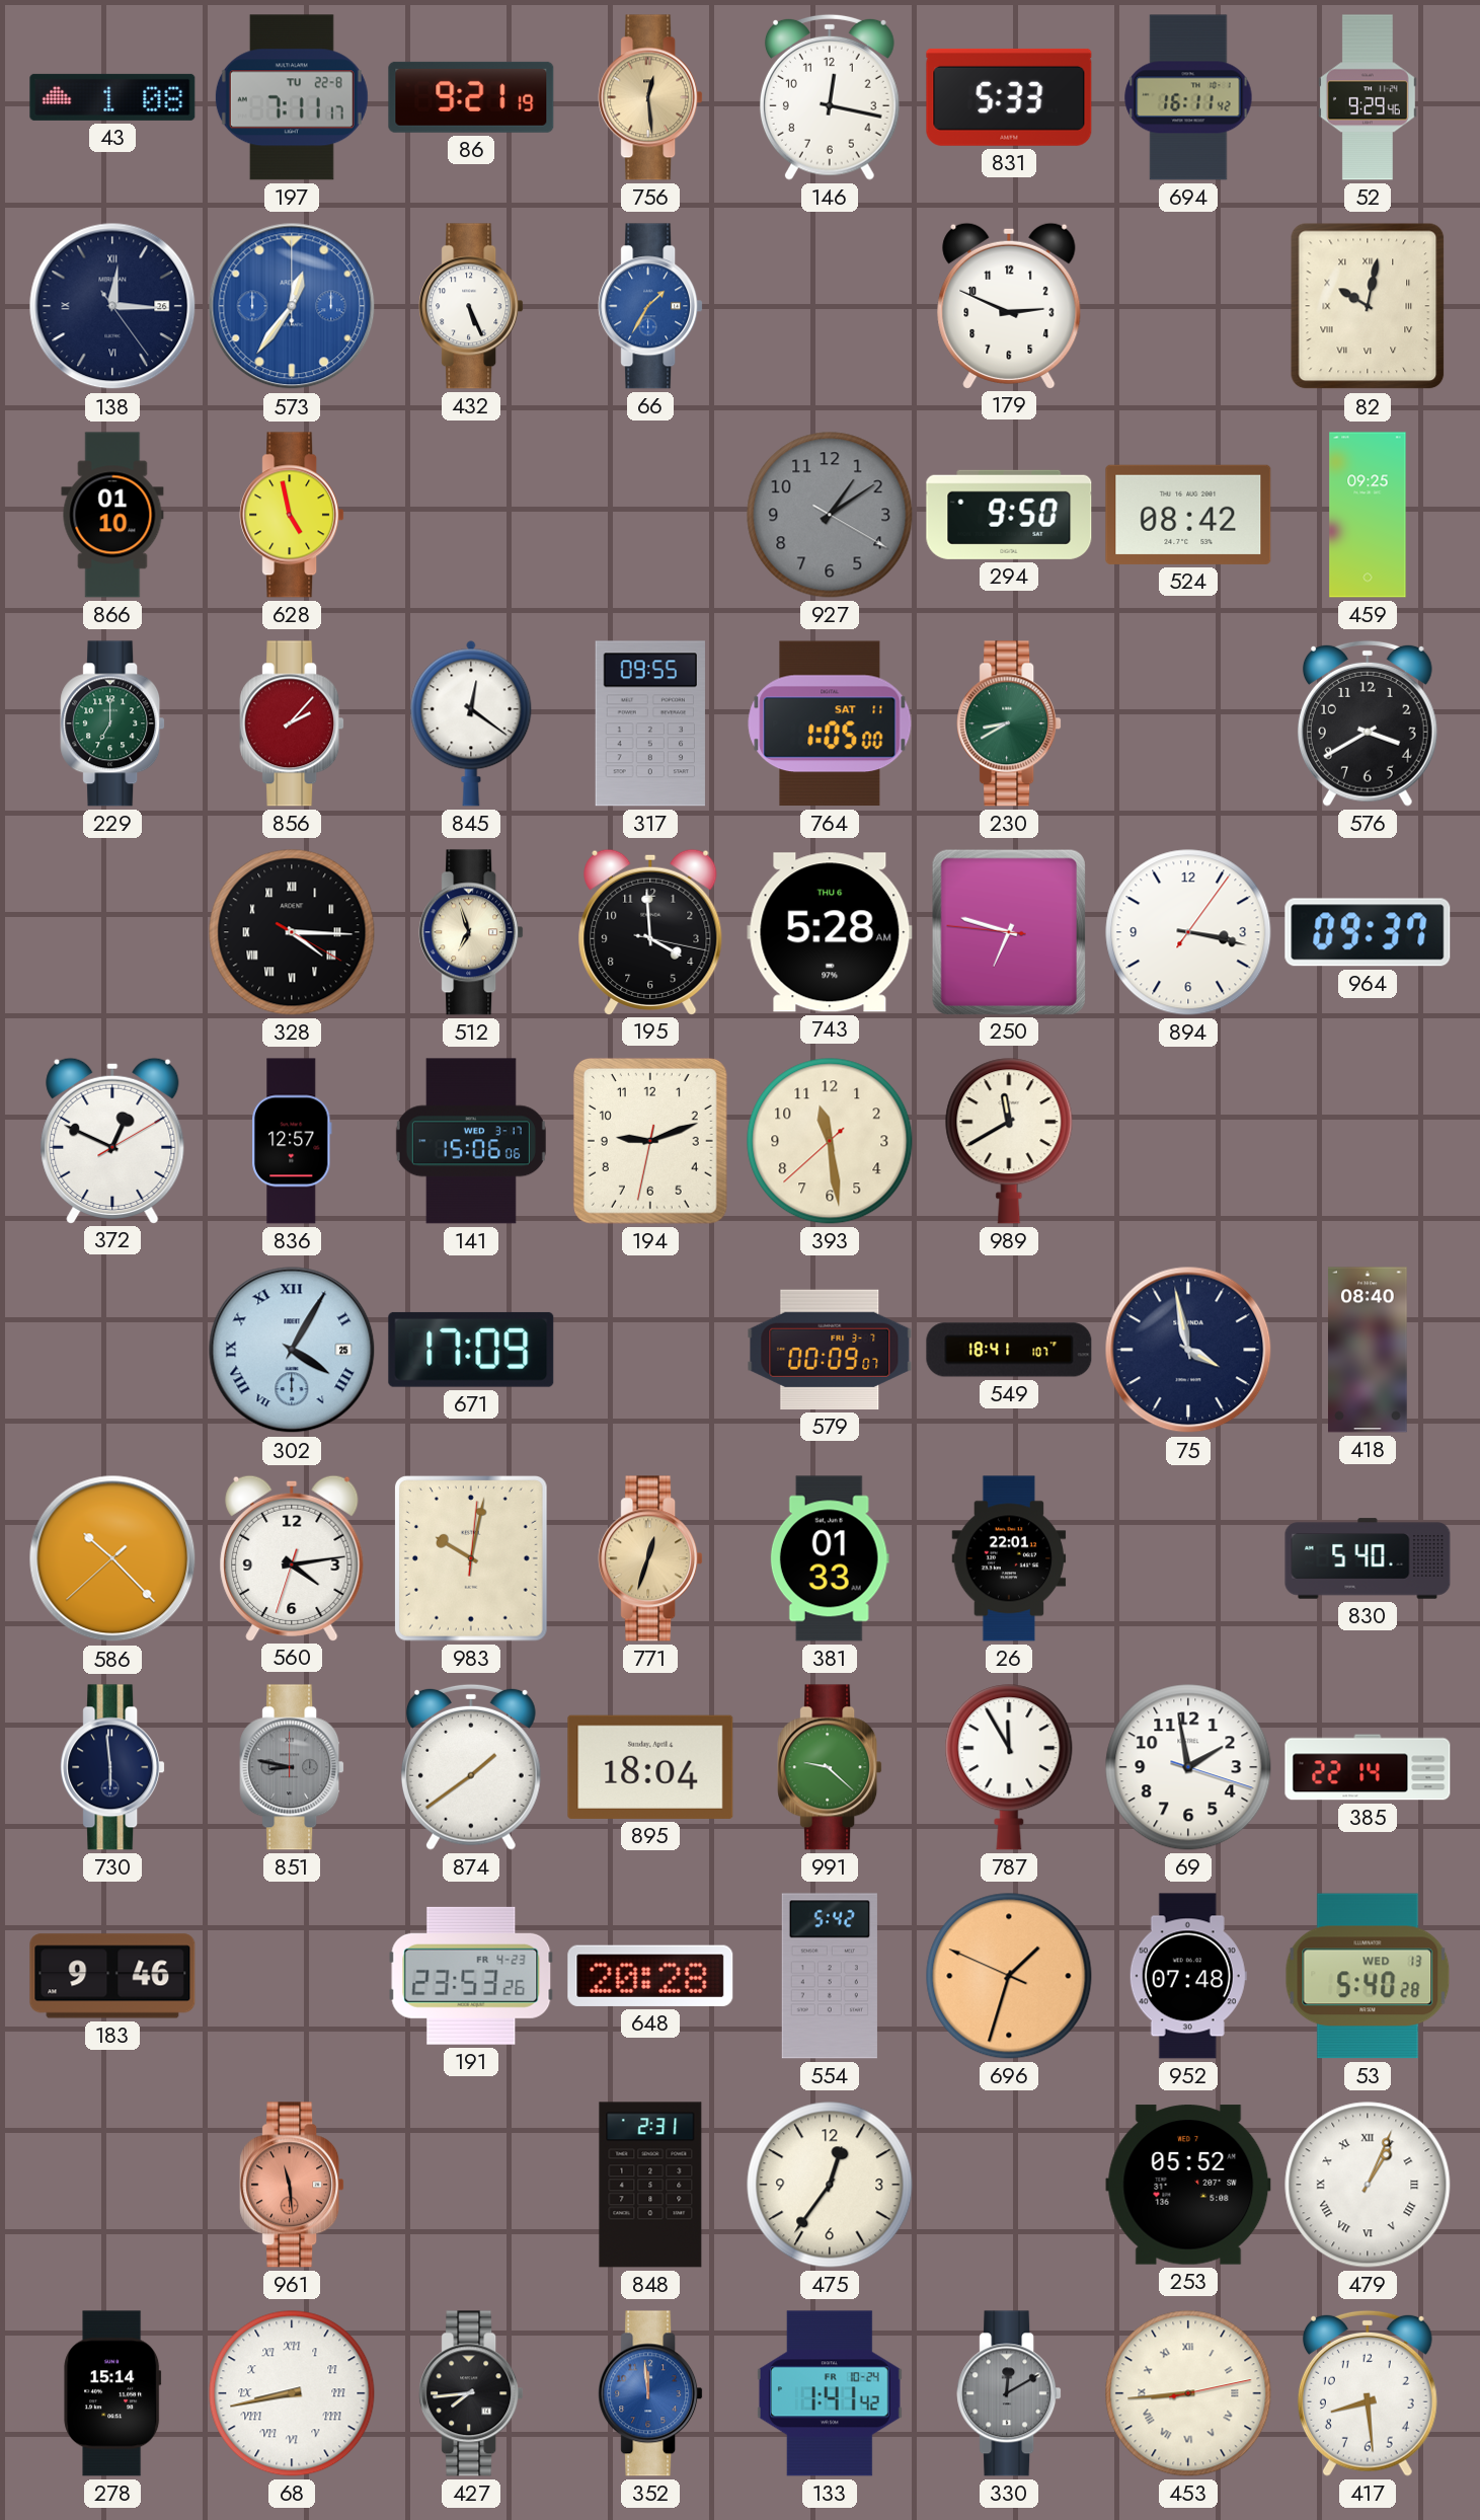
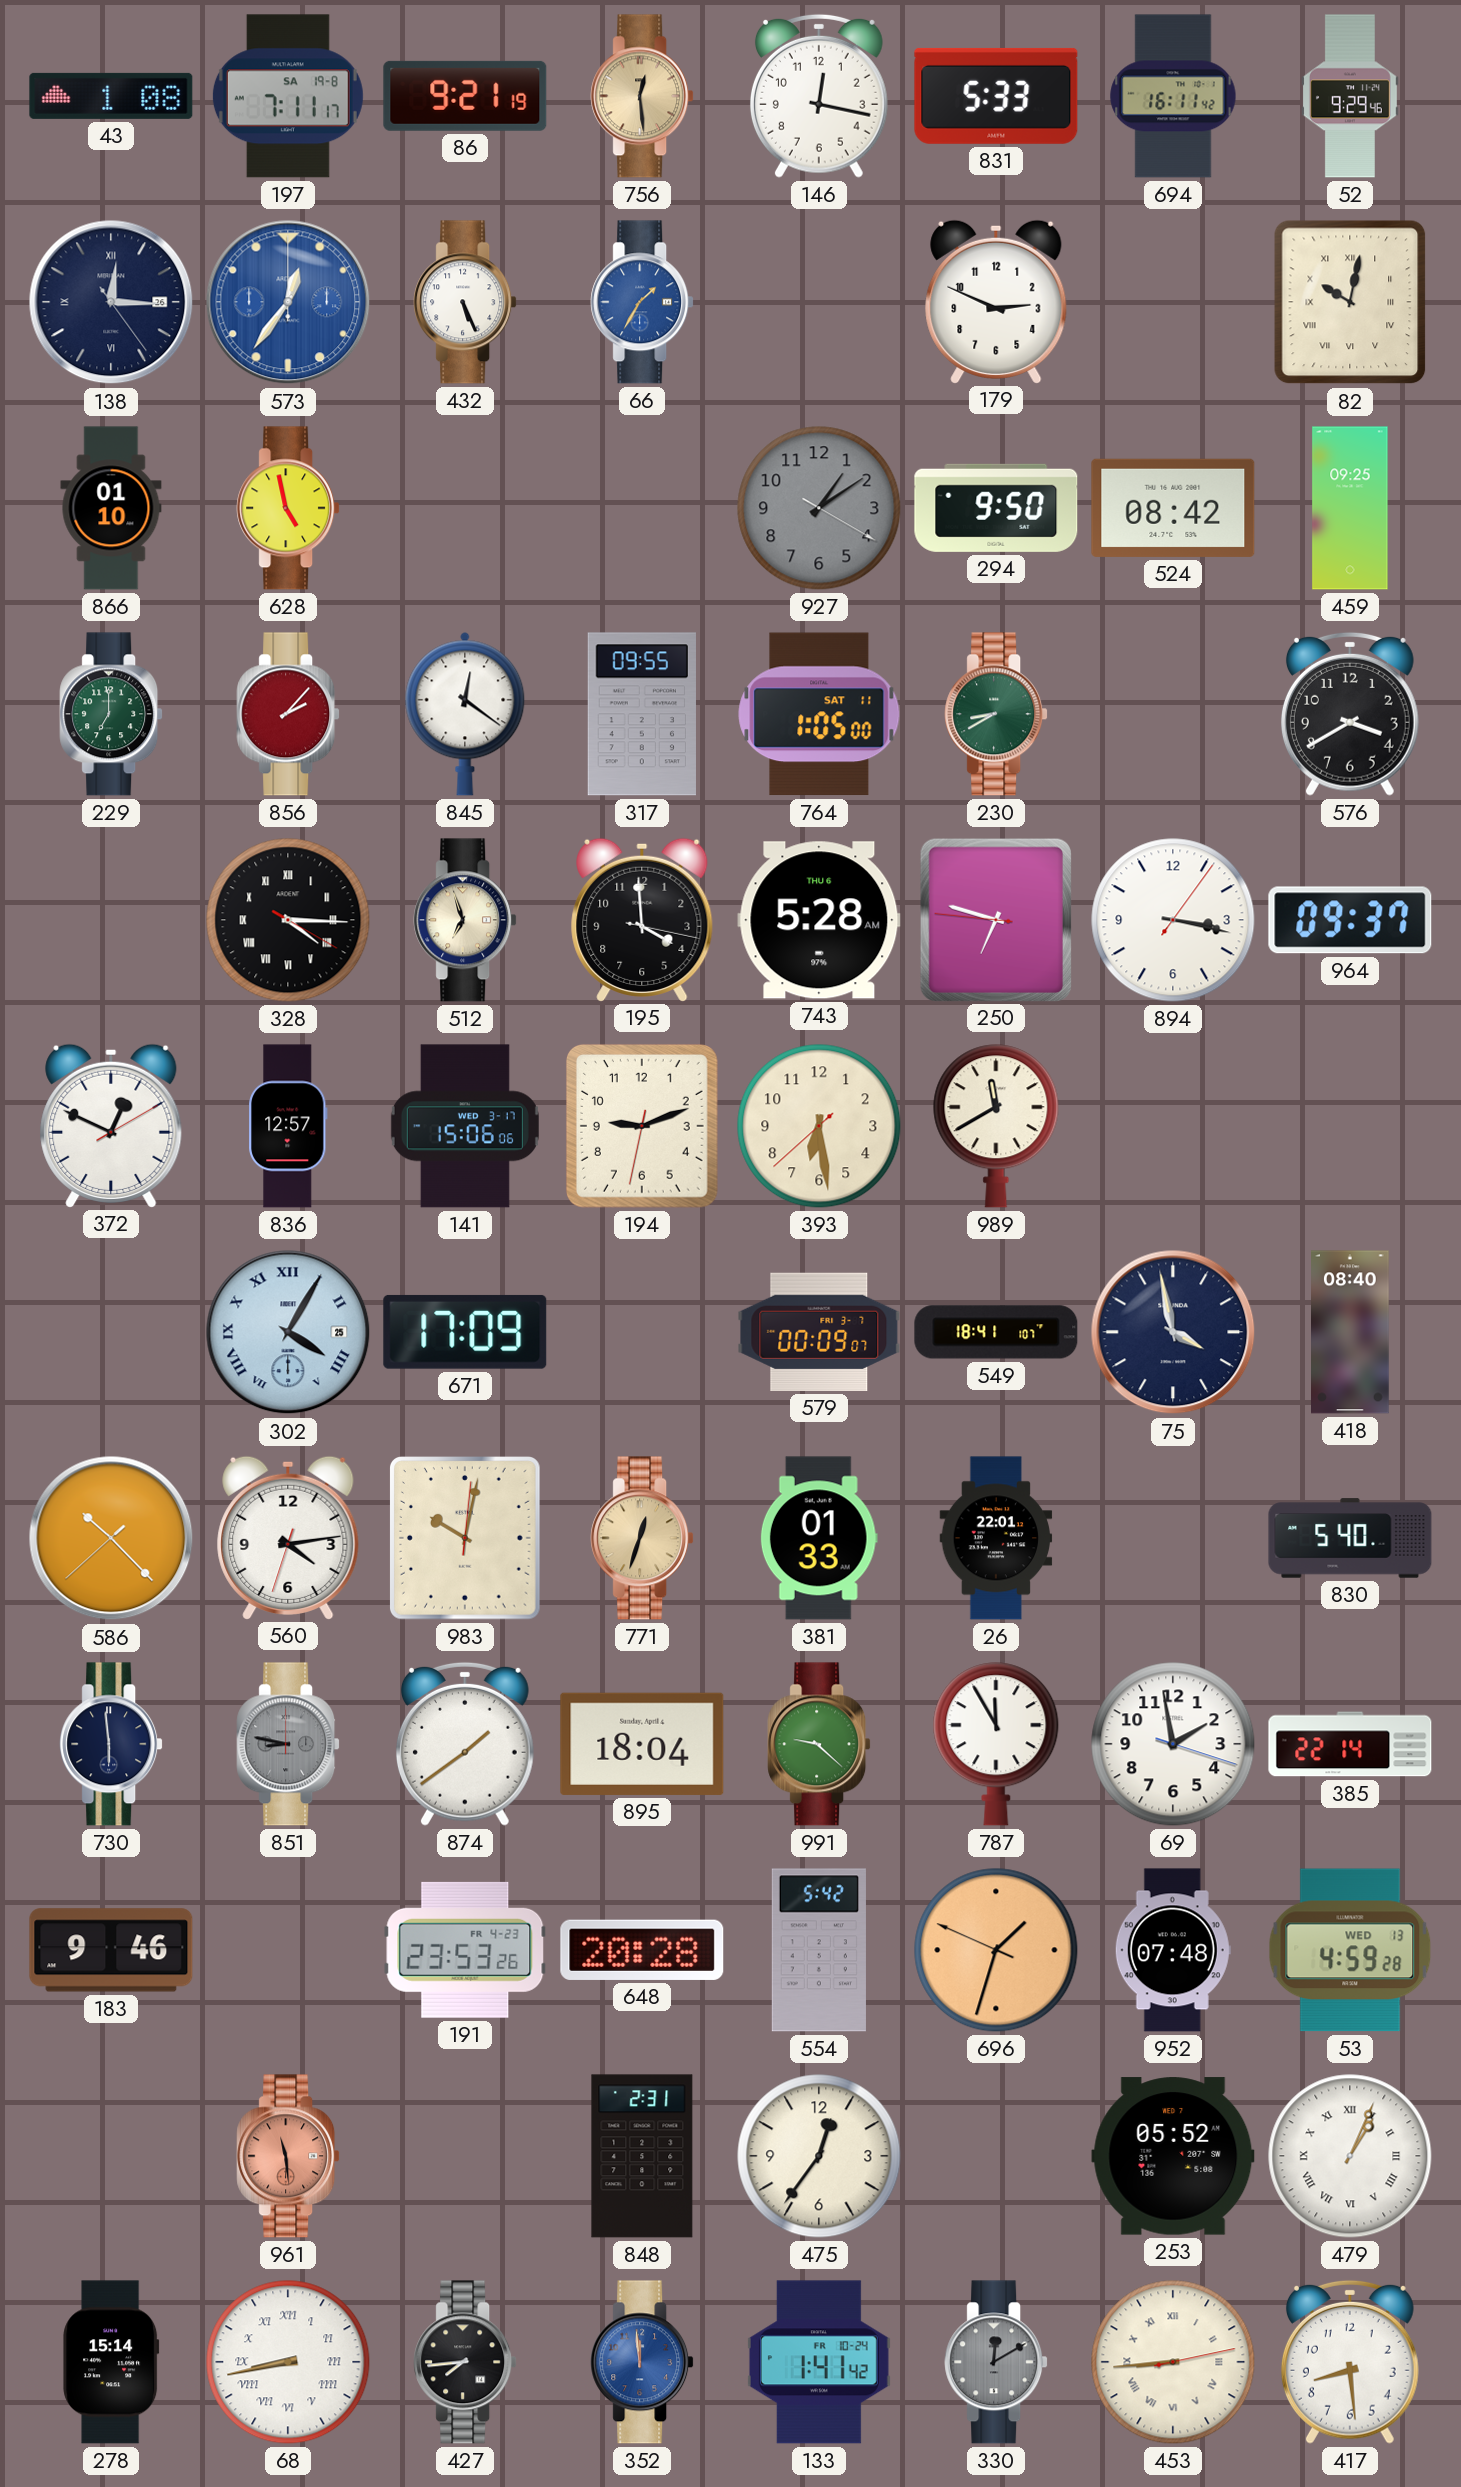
197 date: TU 22-8 -> SA 19-8 (288, 96)
393: 11:28 -> 6:28 (819, 1126)
53: 5:40 -> 4:59 (1350, 1950)
